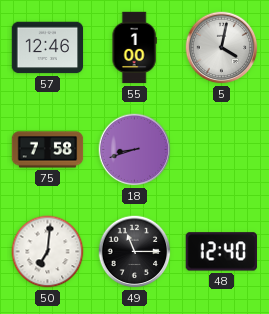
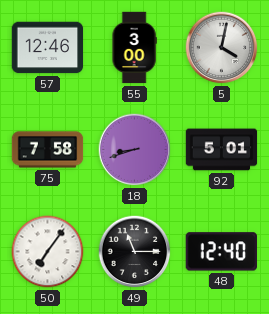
55: 1:00 -> 3:00 (134, 48)
92: none -> 5:01 (222, 150)
50: 7:01 -> 7:06 (48, 252)
